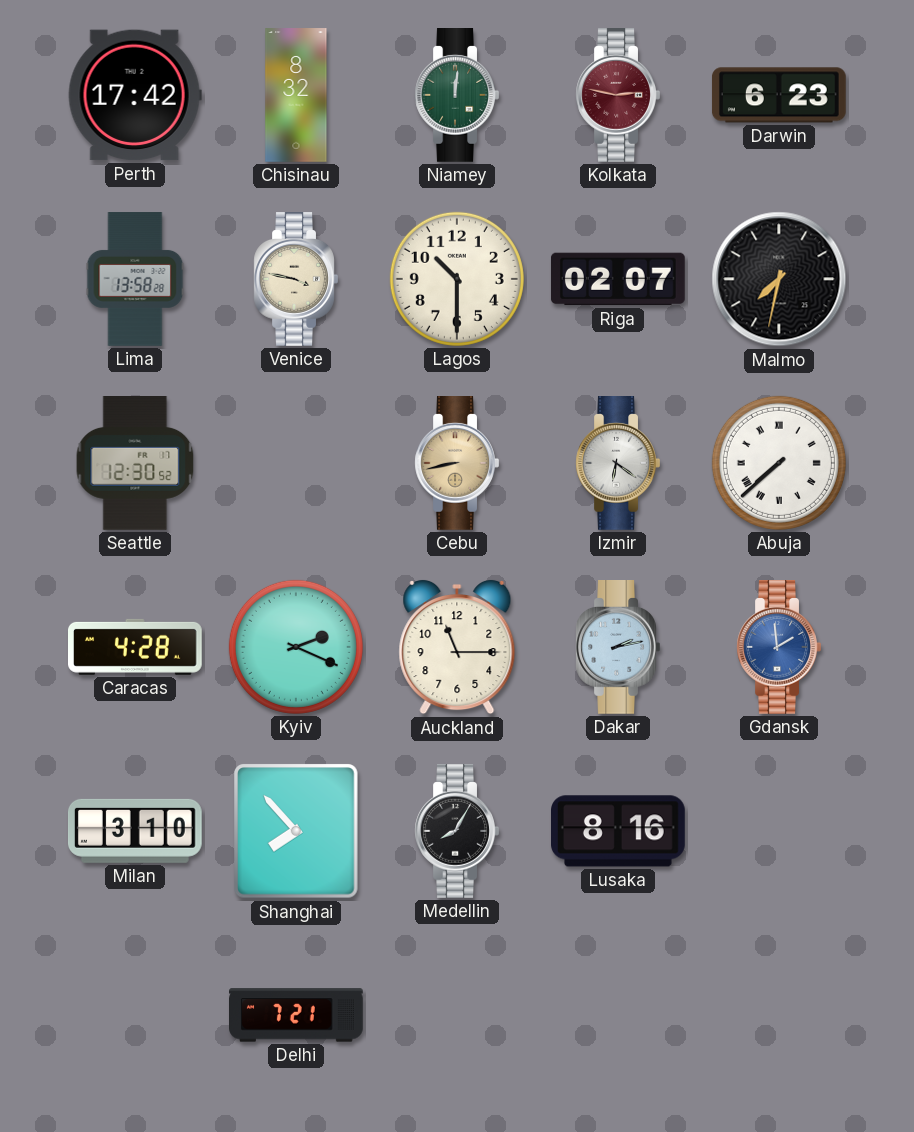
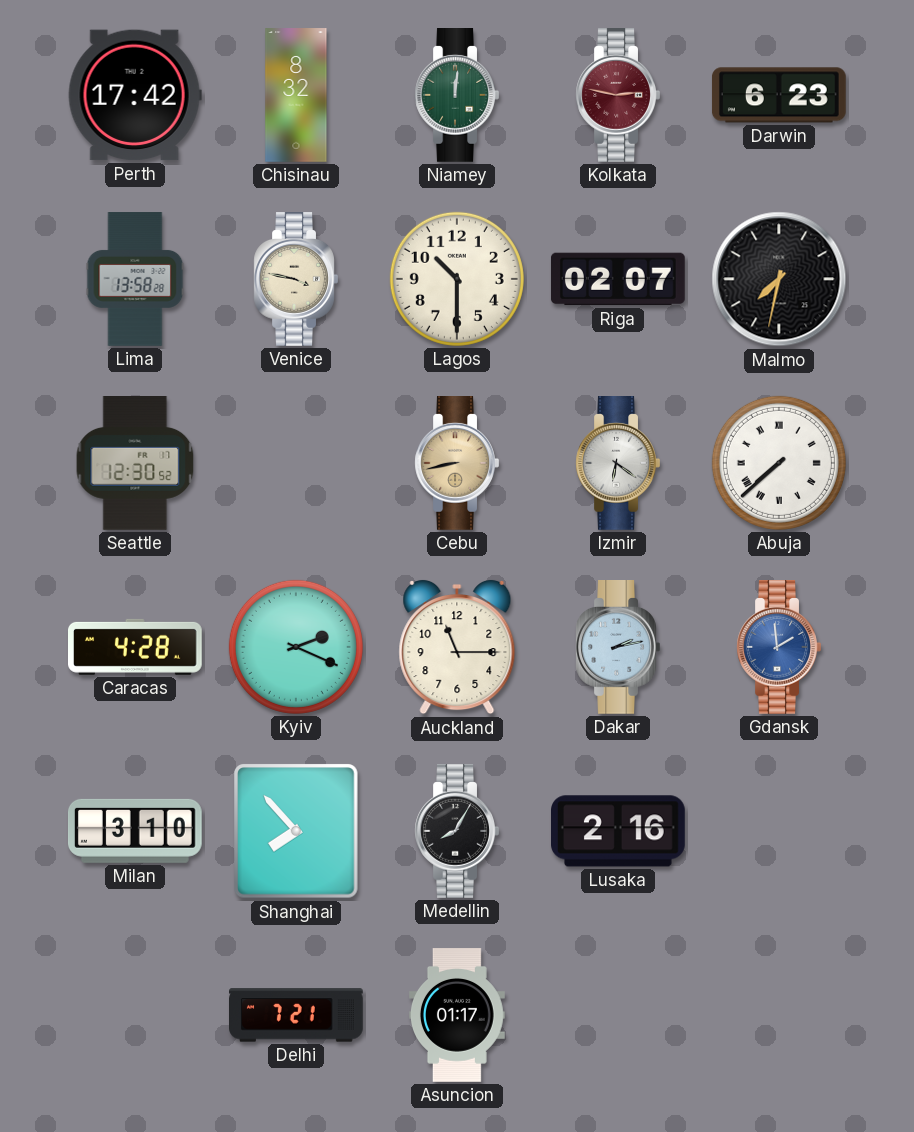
Lusaka: 8:16 -> 2:16 (619, 831)
Asuncion: none -> 01:17 (458, 1015)
